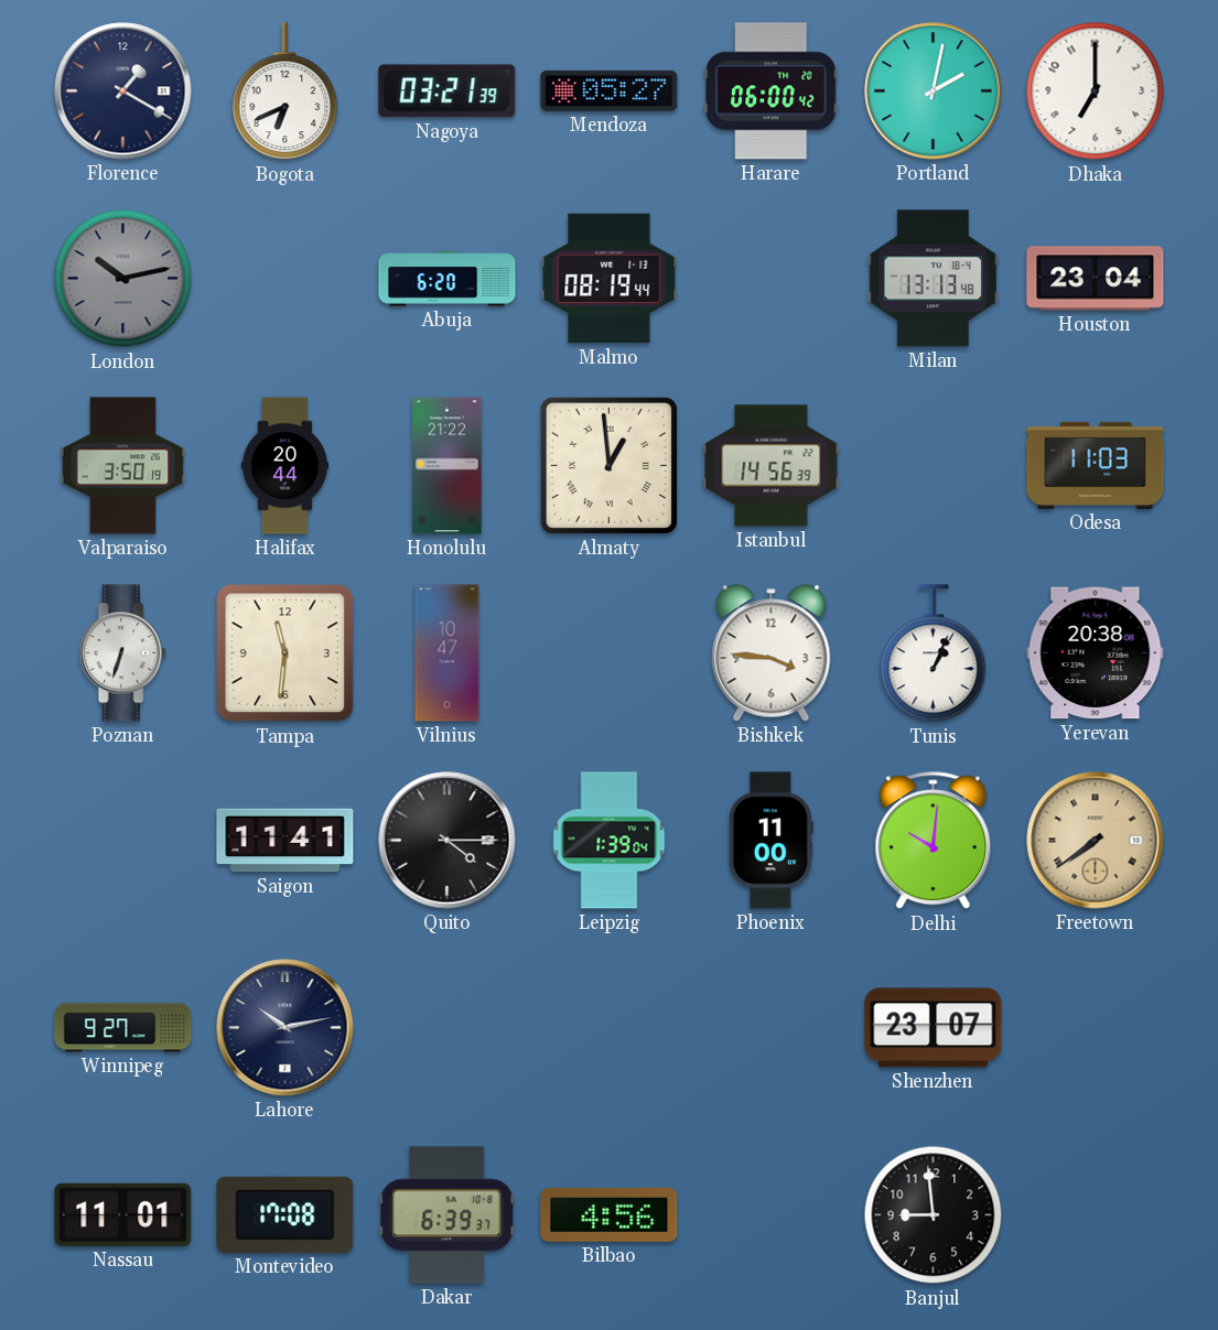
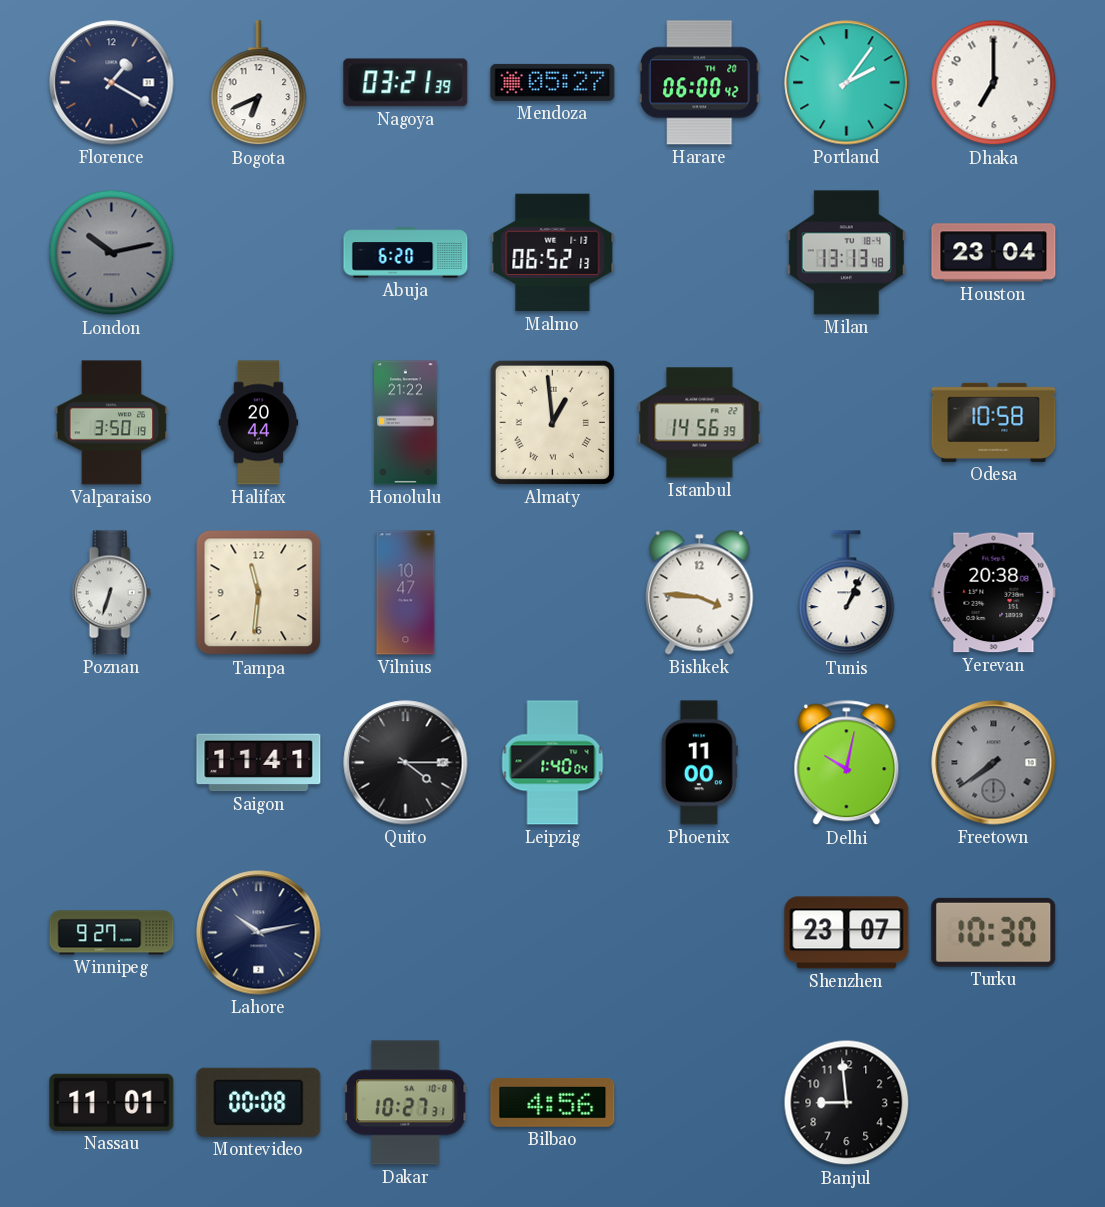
Portland: 2:02 -> 2:06 (847, 83)
Malmo: 08:19 -> 06:52 (553, 253)
Odesa: 11:03 -> 10:58 (994, 422)
Leipzig: 1:39 -> 1:40 (553, 763)
Delhi: 10:01 -> 10:02 (847, 763)
Freetown dial: champagne -> grey (994, 763)
Turku: none -> 10:30 (994, 932)
Montevideo: 17:08 -> 00:08 (259, 1102)
Dakar: 6:39 -> 10:27 (406, 1103)
